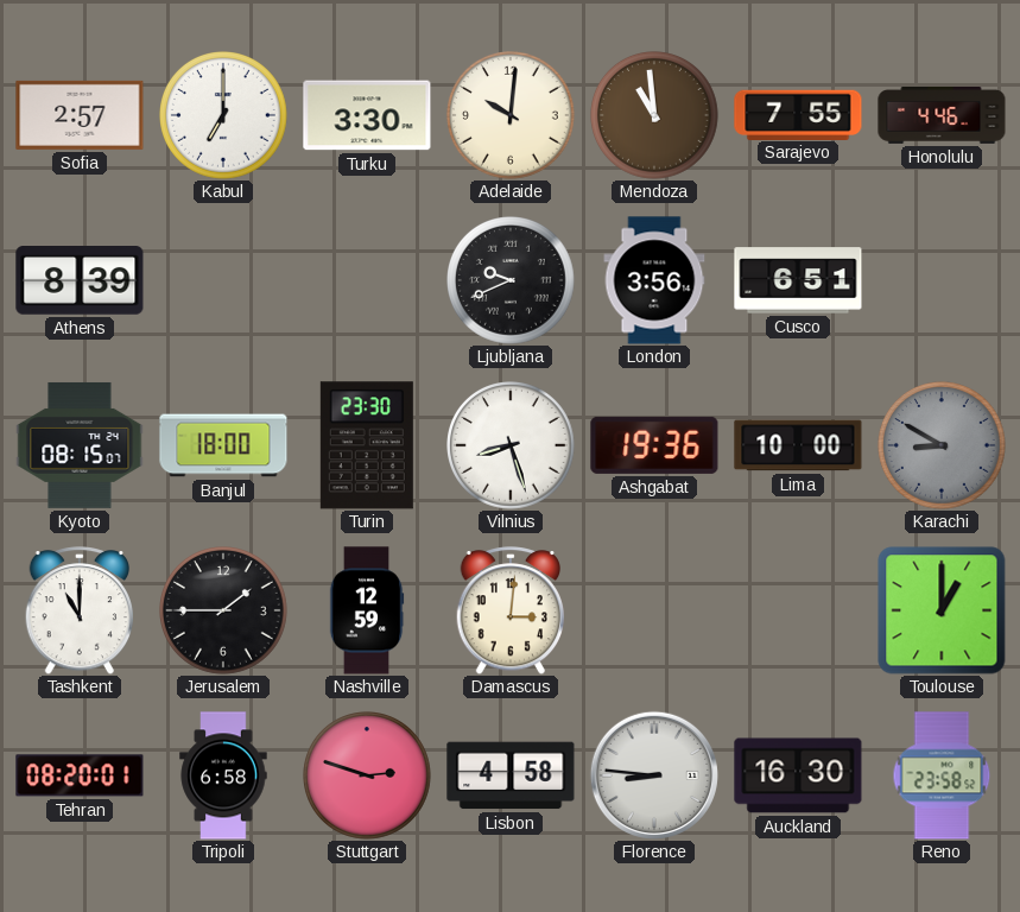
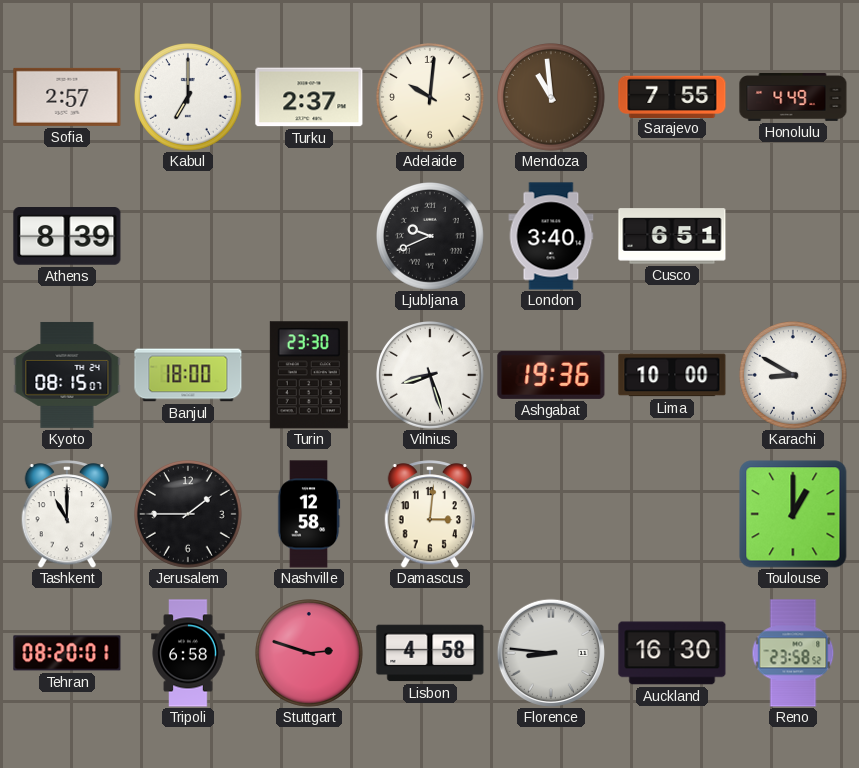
Turku: 3:30 -> 2:37 (309, 97)
Honolulu: 4:46 -> 4:49 (793, 98)
London: 3:56 -> 3:40 (551, 236)
Karachi dial: grey -> white (794, 376)
Nashville: 12:59 -> 12:58 (309, 514)
